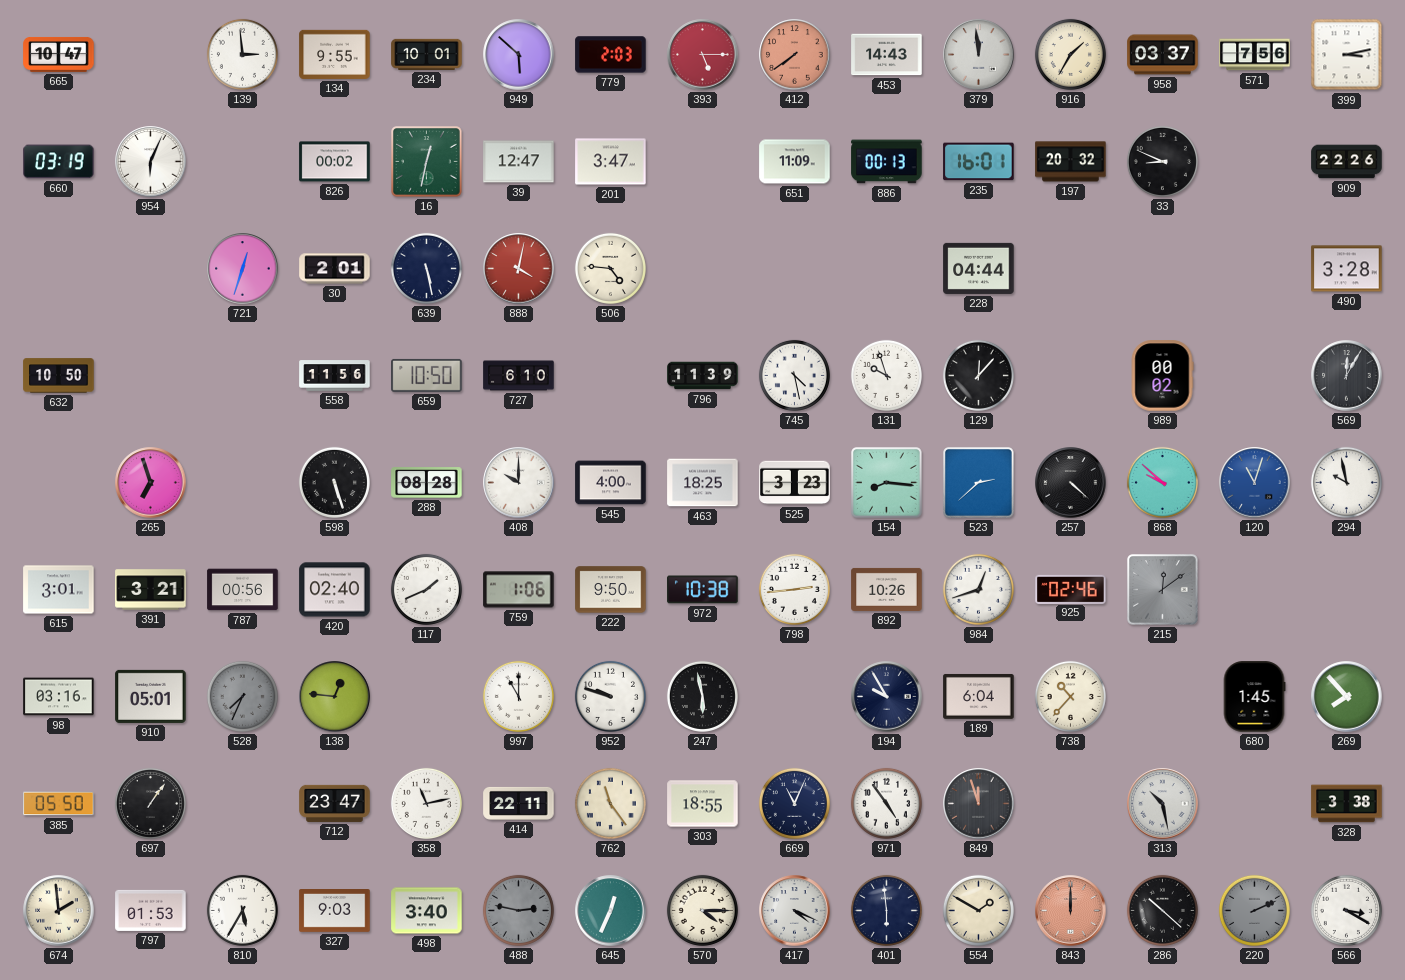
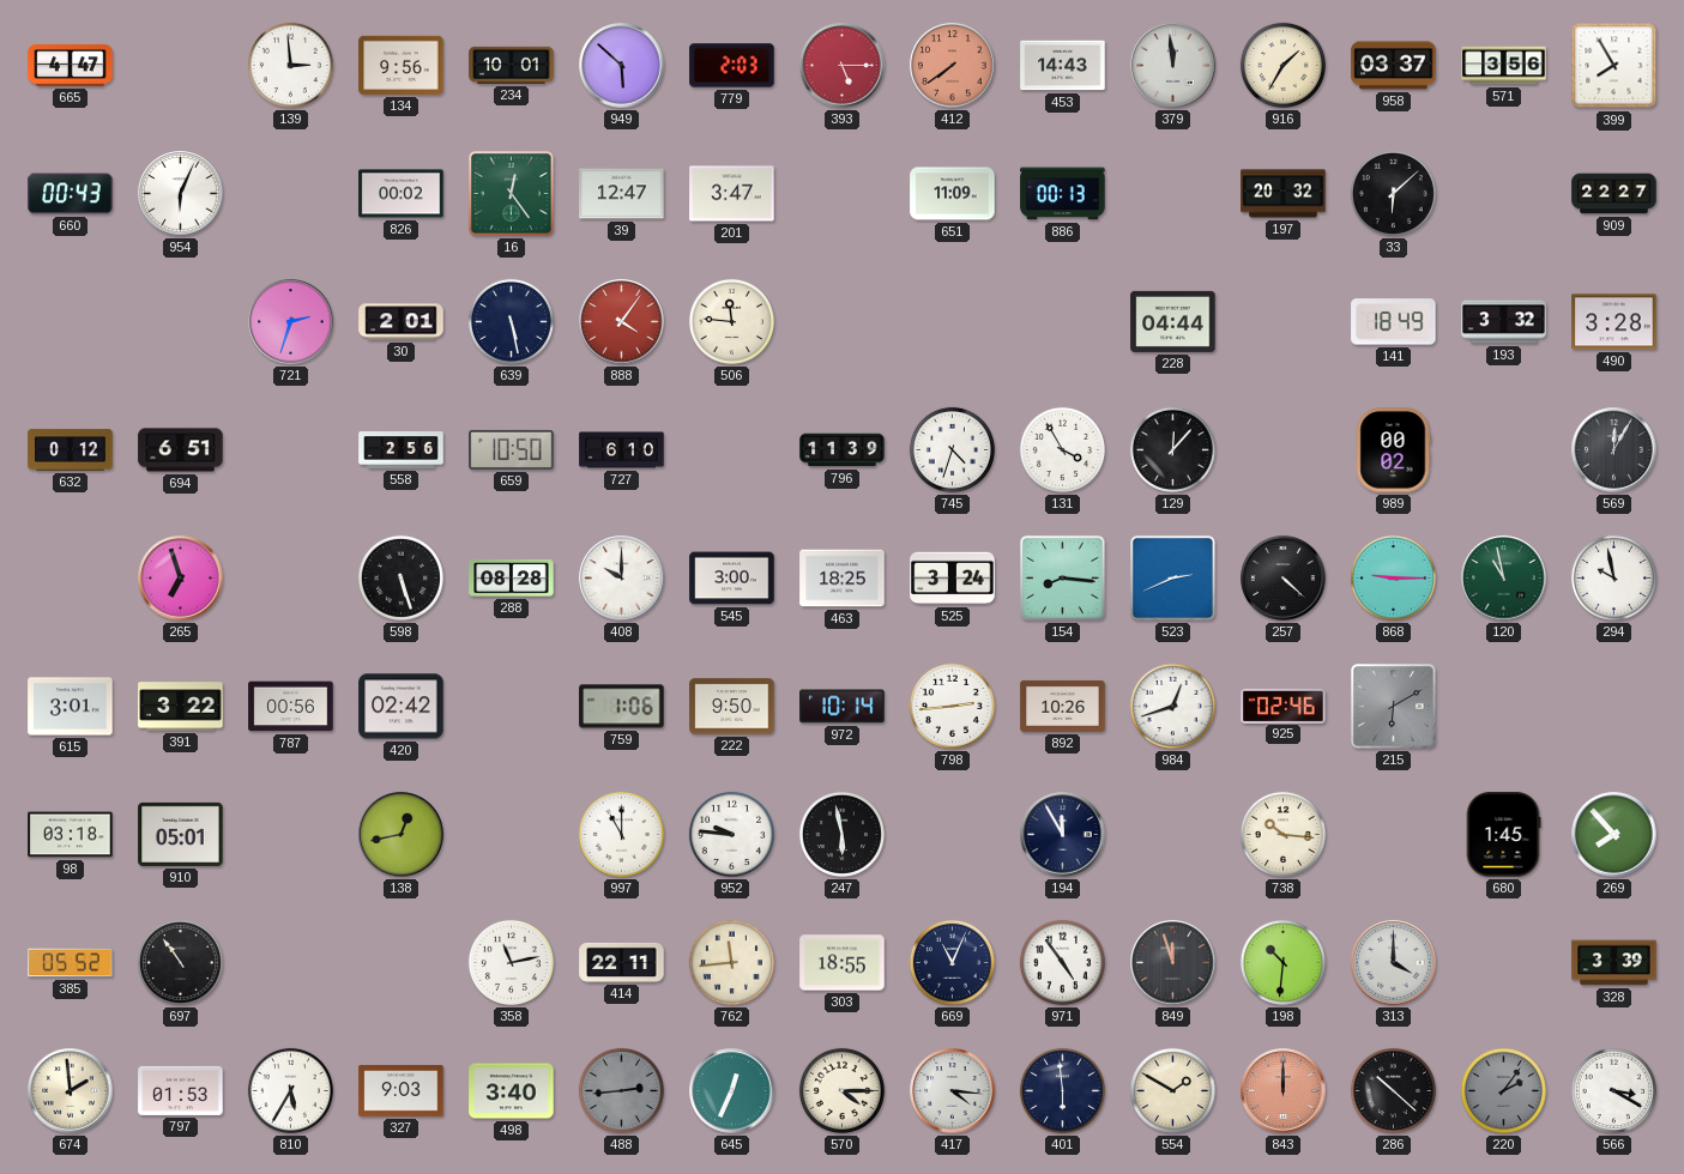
665: 10:47 -> 4:47 (71, 65)
134: 9:55 -> 9:56 (402, 65)
571: 7:56 -> 3:56 (1504, 66)
399: 3:13 -> 7:55 (1614, 66)
660: 03:19 -> 00:43 (71, 194)
16: 12:32 -> 12:24 (512, 194)
235: 16:01 -> none (979, 162)
33: 8:49 -> 6:08 (1393, 193)
909: 22:26 -> 22:27 (1614, 194)
721: 12:33 -> 2:33 (291, 322)
888: 4:02 -> 4:06 (622, 322)
506: 4:46 -> 11:46 (731, 321)
141: none -> 18:49 (1394, 322)
193: none -> 3:32 (1504, 322)
632: 10:50 -> 0:12 (71, 450)
694: none -> 6:51 (181, 450)
558: 11:56 -> 2:56 (402, 450)
745: 4:28 -> 4:33 (952, 449)
131: 9:57 -> 3:55 (1062, 449)
545: 4:00 -> 3:00 (732, 579)
525: 3:23 -> 3:24 (953, 579)
523: 2:38 -> 2:41 (1173, 579)
868: 9:52 -> 9:15 (1393, 577)
120: 11:03 -> 10:58 (1504, 579)
120 dial: blue -> green (1504, 579)
391: 3:21 -> 3:22 (181, 707)
420: 02:40 -> 02:42 (402, 707)
117: 1:41 -> none (426, 589)
972: 10:38 -> 10:14 (843, 707)
215: 12:09 -> 6:10 (1394, 707)
98: 03:16 -> 03:18 (71, 835)
528: 7:34 -> none (242, 696)
138: 12:46 -> 12:43 (402, 835)
952: 9:48 -> 9:46 (731, 834)
194: 9:55 -> 11:55 (1063, 835)
189: 6:04 -> none (979, 697)
738: 10:37 -> 10:16 (1282, 834)
385: 05:50 -> 05:52 (71, 963)
697: 1:06 -> 10:54 (180, 962)
712: 23:47 -> none (335, 803)
762: 11:24 -> 11:44 (731, 962)
198: none -> 10:31 (1282, 962)
313: 10:28 -> 4:00 (1394, 963)
328: 3:38 -> 3:39 (1614, 963)
488: 2:47 -> 2:44 (621, 1090)
417: 4:19 -> 4:16 (953, 1091)
220: 2:11 -> 2:06 (1503, 1090)
